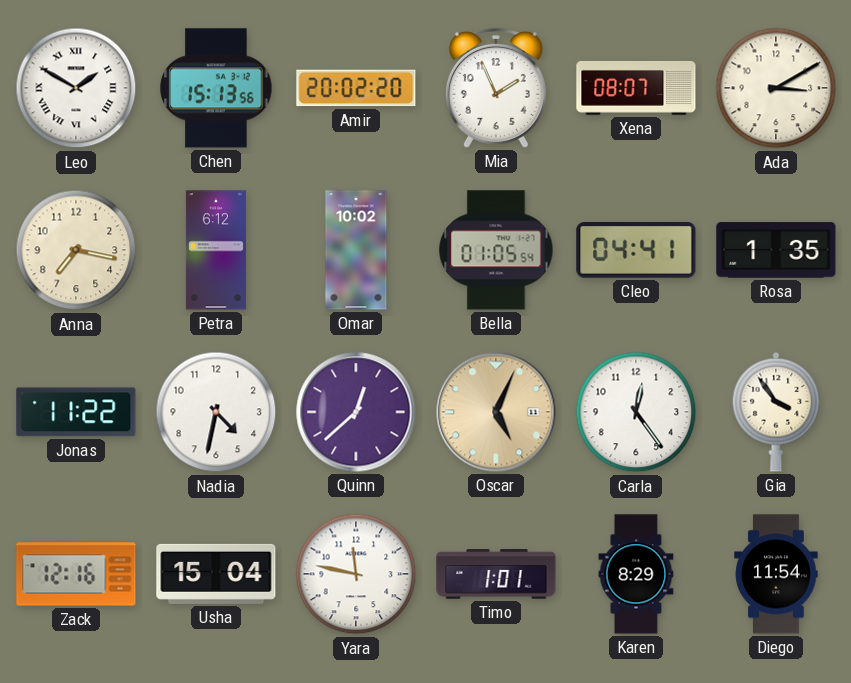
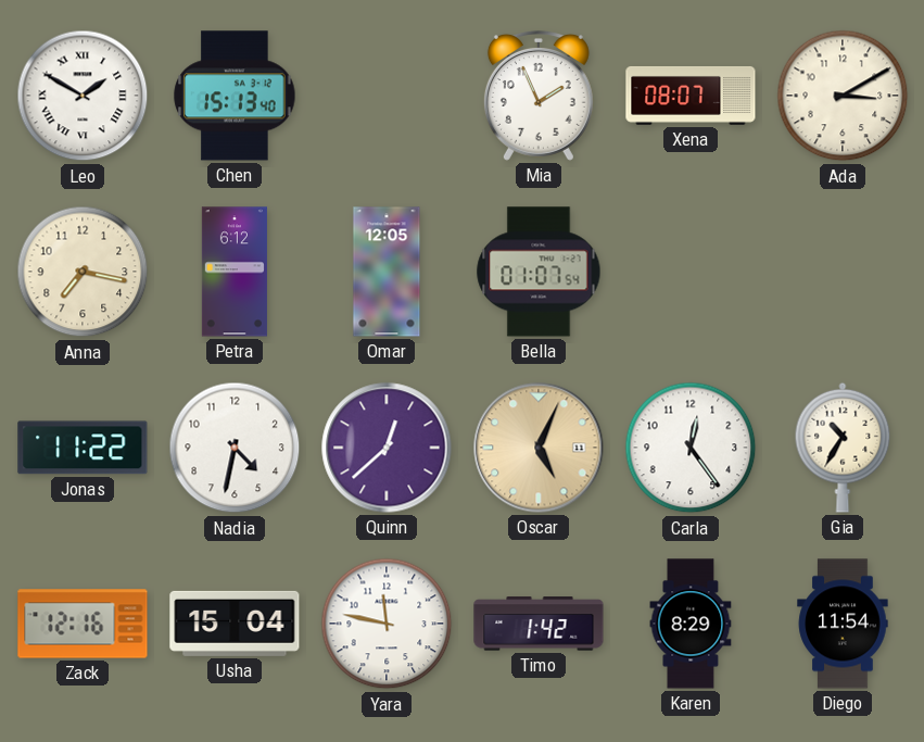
Chen: 15:13:56 -> 15:13:40 (235, 96)
Amir: 20:02 -> none (356, 88)
Omar: 10:02 -> 12:05 (387, 272)
Bella: 01:05 -> 01:07 (539, 272)
Cleo: 04:41 -> none (636, 251)
Rosa: 1:35 -> none (776, 250)
Gia: 3:54 -> 10:35 (843, 448)
Timo: 1:01 -> 1:42 (539, 624)
